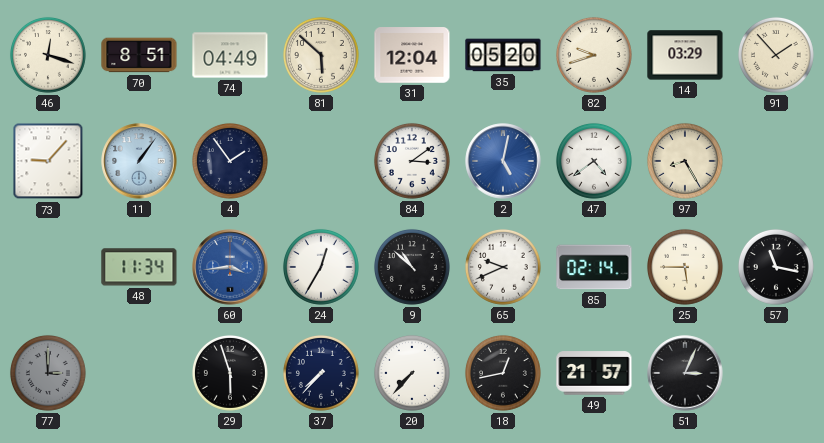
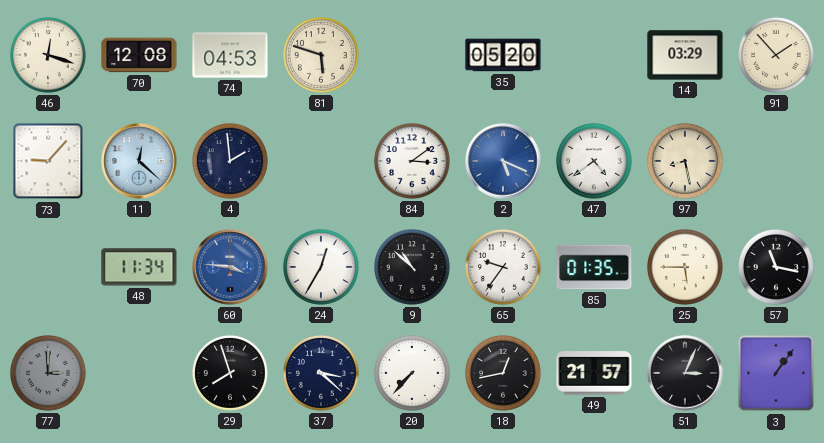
70: 8:51 -> 12:08 (139, 55)
74: 04:49 -> 04:53 (230, 55)
81: 5:52 -> 5:48 (321, 55)
31: 12:04 -> none (412, 55)
82: 9:42 -> none (594, 55)
11: 1:06 -> 12:22 (139, 161)
4: 1:54 -> 1:59 (230, 161)
2: 5:02 -> 5:19 (503, 161)
97: 8:25 -> 8:28 (685, 161)
60: 3:44 -> 3:46 (230, 267)
65: 9:41 -> 9:36 (503, 267)
85: 02:14 -> 01:35 (594, 267)
29: 5:57 -> 7:57 (230, 373)
37: 7:37 -> 3:22 (321, 373)
3: none -> 1:06 (776, 373)
